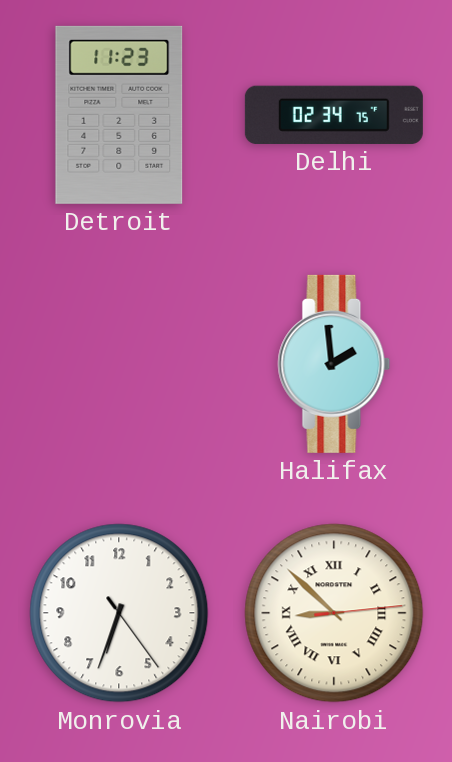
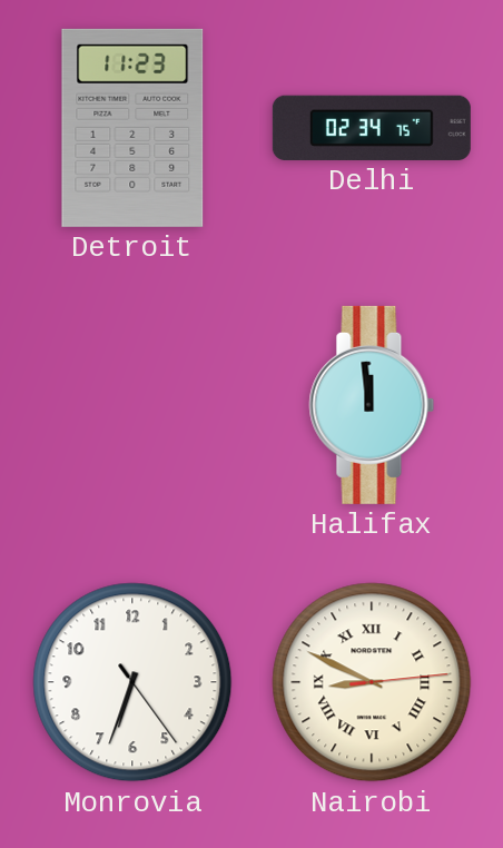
Halifax: 1:59 -> 11:59 (372, 405)
Nairobi: 8:52 -> 8:49 (372, 682)
